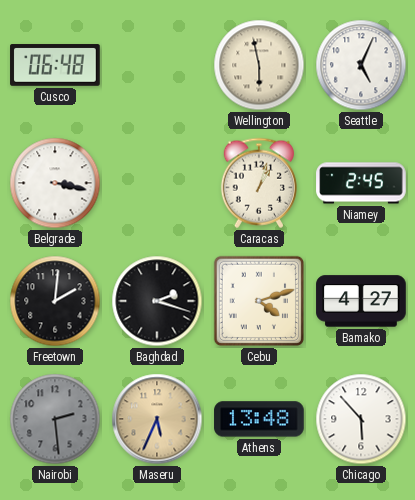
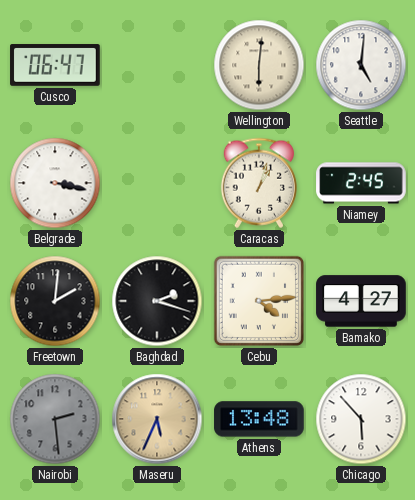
Cusco: 06:48 -> 06:47 (55, 65)
Wellington: 5:58 -> 6:01 (259, 65)
Seattle: 5:04 -> 5:01 (361, 65)
Cebu: 4:12 -> 4:14 (259, 301)
